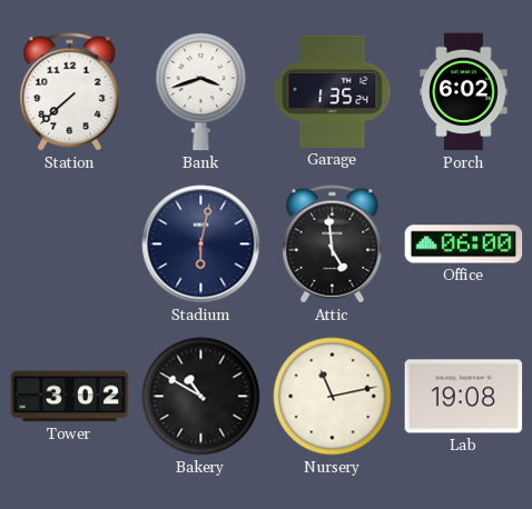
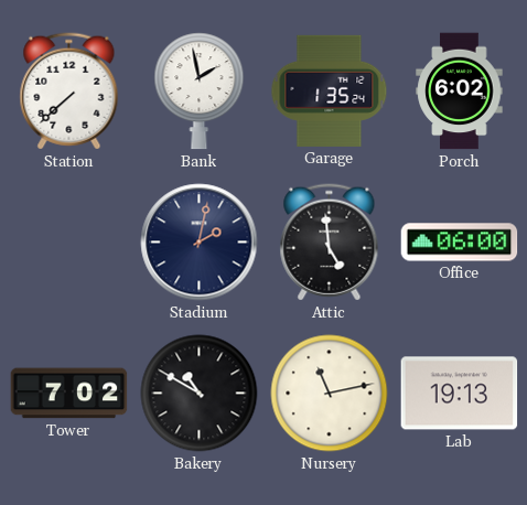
Bank: 3:42 -> 1:58 (200, 92)
Stadium: 6:02 -> 2:02 (200, 243)
Tower: 3:02 -> 7:02 (69, 394)
Lab: 19:08 -> 19:13 (460, 394)
